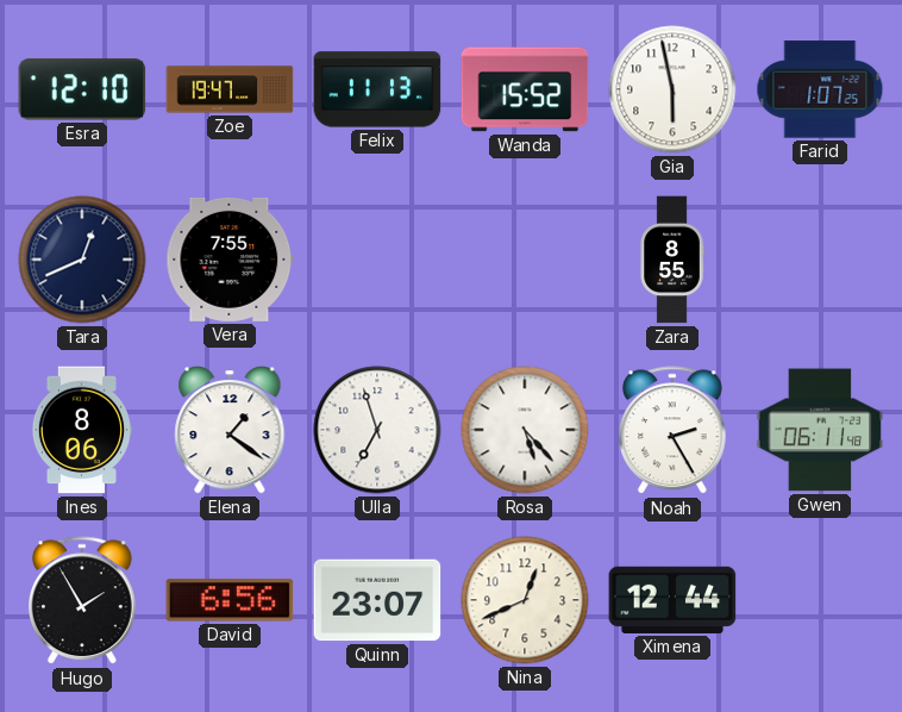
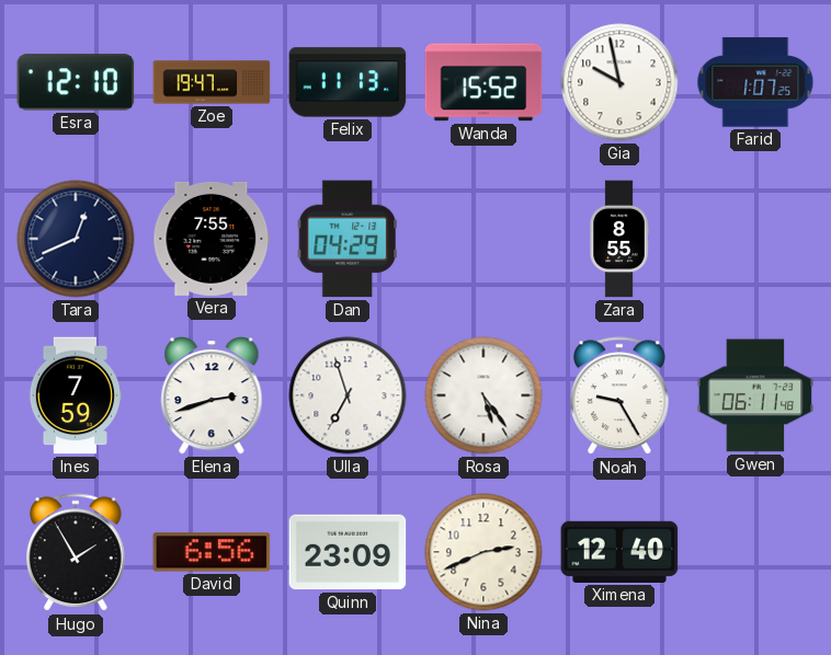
Gia: 5:58 -> 9:58 (619, 82)
Dan: none -> 04:29 (346, 239)
Ines: 8:06 -> 7:59 (75, 395)
Elena: 1:21 -> 2:42 (212, 397)
Rosa: 5:23 -> 5:24 (483, 395)
Noah: 2:25 -> 9:25 (621, 397)
Quinn: 23:07 -> 23:09 (348, 552)
Nina: 12:41 -> 2:41 (483, 552)
Ximena: 12:44 -> 12:40 (619, 552)
